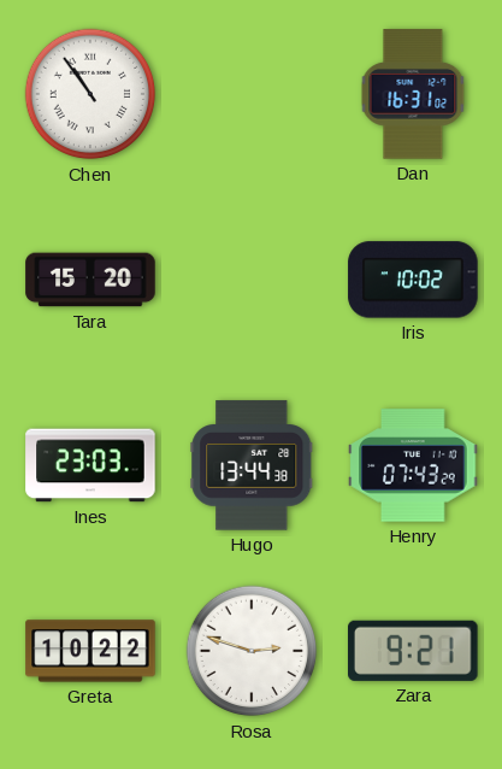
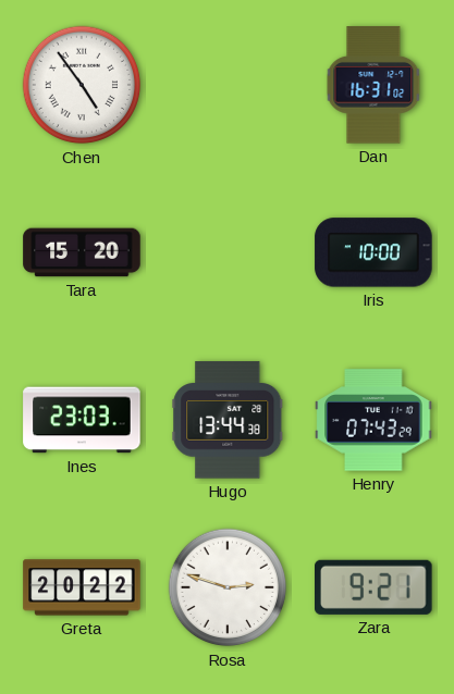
Chen: 10:54 -> 4:54 (82, 85)
Iris: 10:02 -> 10:00 (373, 252)
Greta: 10:22 -> 20:22 (82, 587)
